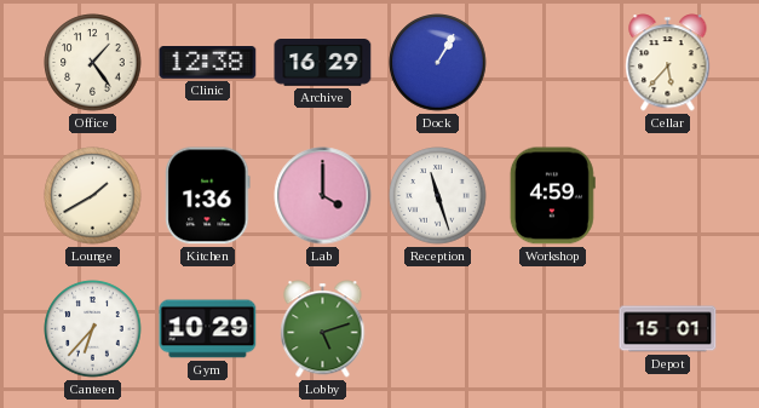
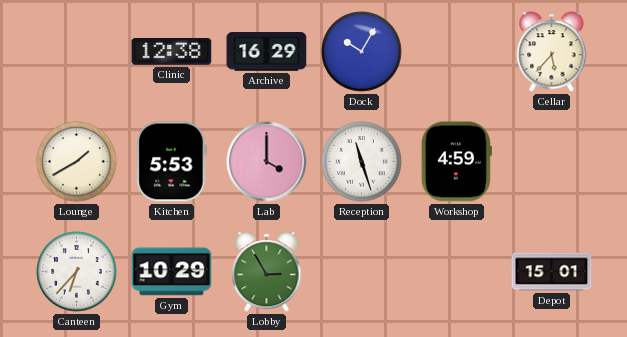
Office: 1:24 -> none (93, 63)
Dock: 1:05 -> 10:05 (362, 52)
Kitchen: 1:36 -> 5:53 (172, 162)
Lobby: 5:12 -> 2:55 (267, 272)
